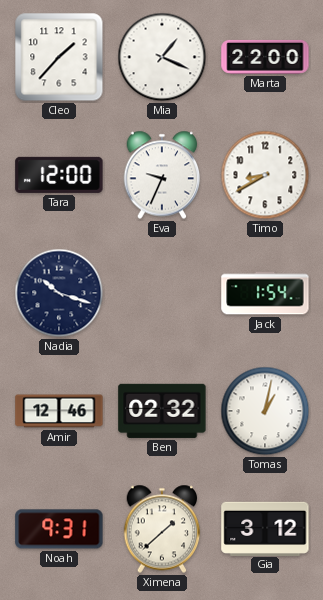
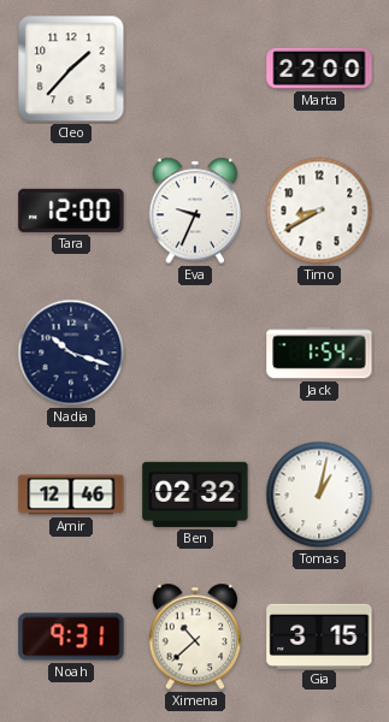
Mia: 1:19 -> none (162, 57)
Ximena: 1:38 -> 10:38 (195, 637)
Gia: 3:12 -> 3:15 (319, 635)
